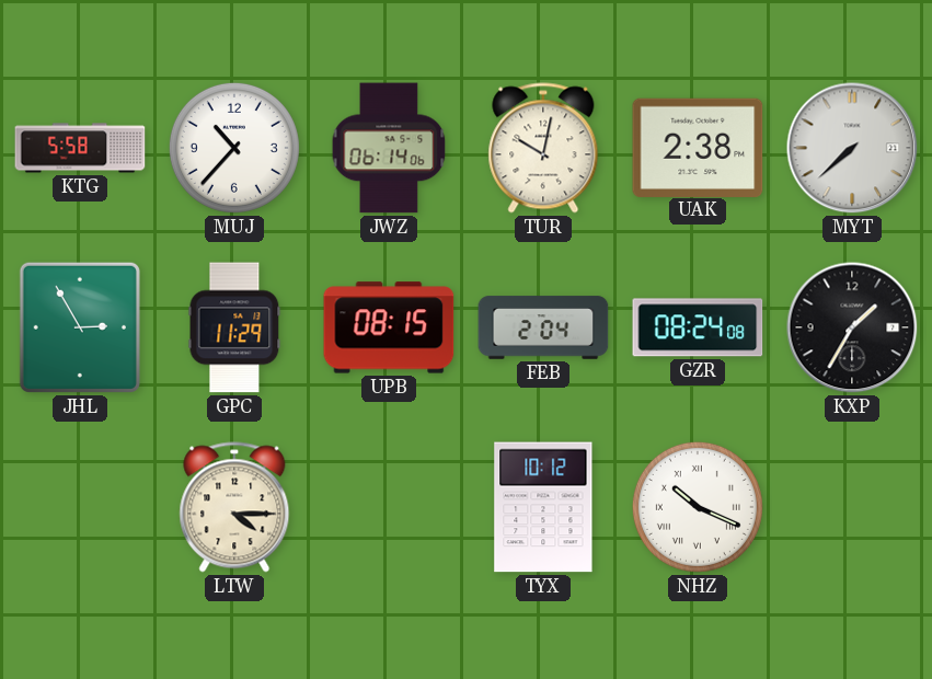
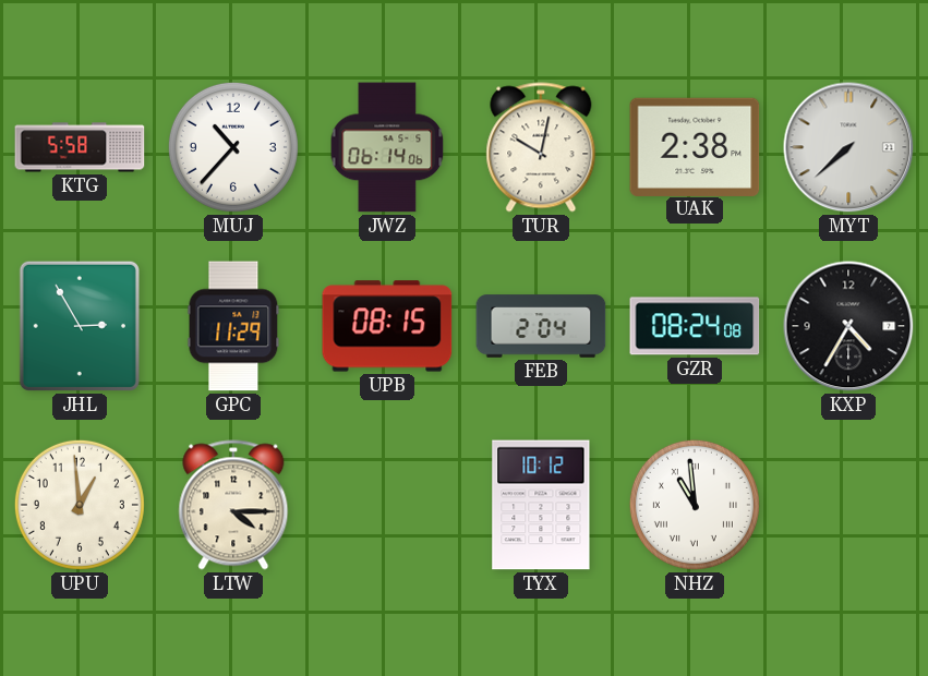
KXP: 1:35 -> 4:35 (848, 326)
UPU: none -> 12:59 (80, 505)
NHZ: 10:19 -> 10:59 (695, 505)
